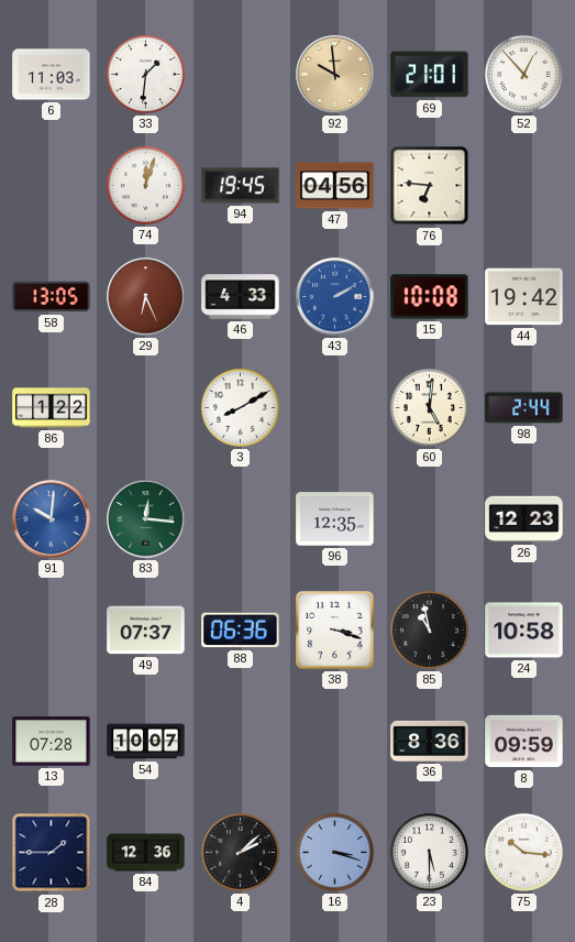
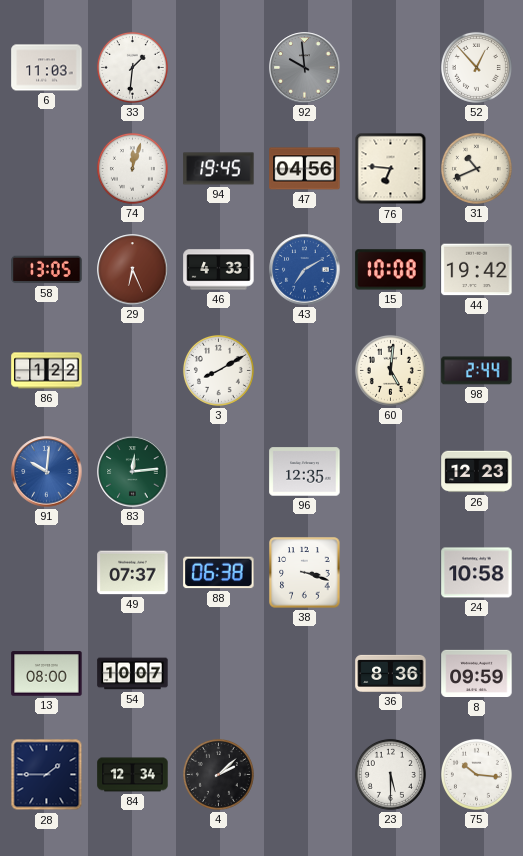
92 dial: champagne -> grey (305, 68)
69: 21:01 -> none (430, 75)
31: none -> 10:41 (476, 168)
43: 2:10 -> 7:10 (305, 270)
83: 12:16 -> 12:14 (133, 472)
88: 06:36 -> 06:38 (219, 573)
85: 10:58 -> none (429, 629)
13: 07:28 -> 08:00 (47, 674)
84: 12:36 -> 12:34 (133, 775)
16: 3:18 -> none (334, 852)
